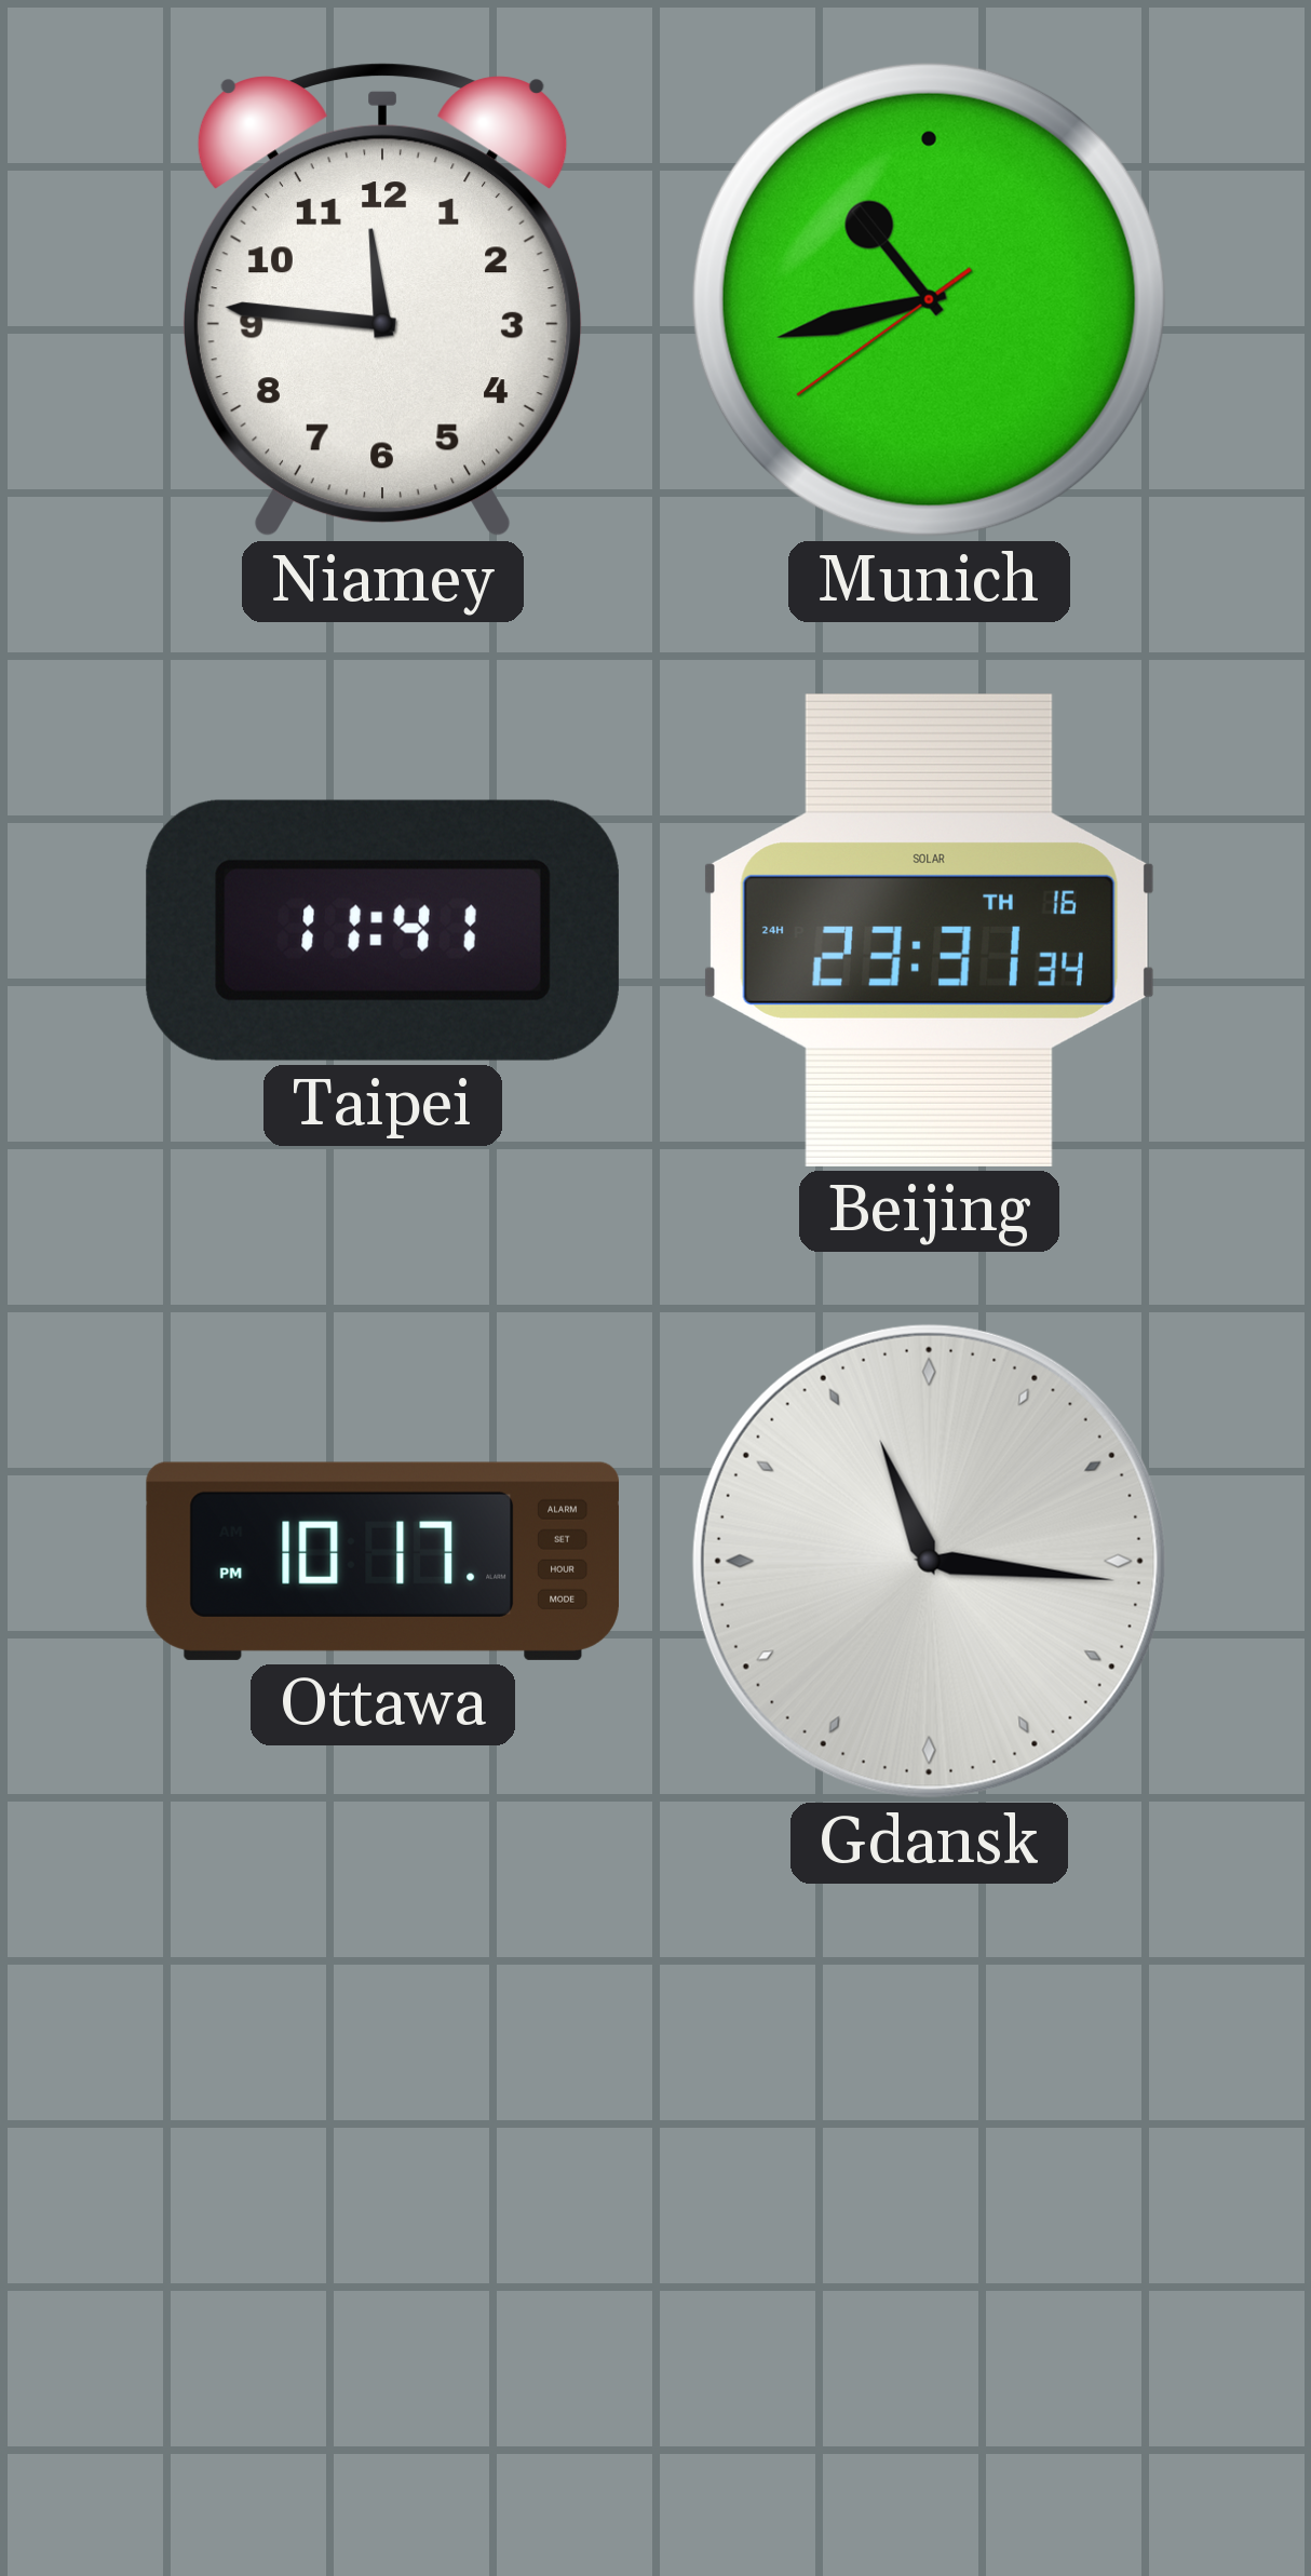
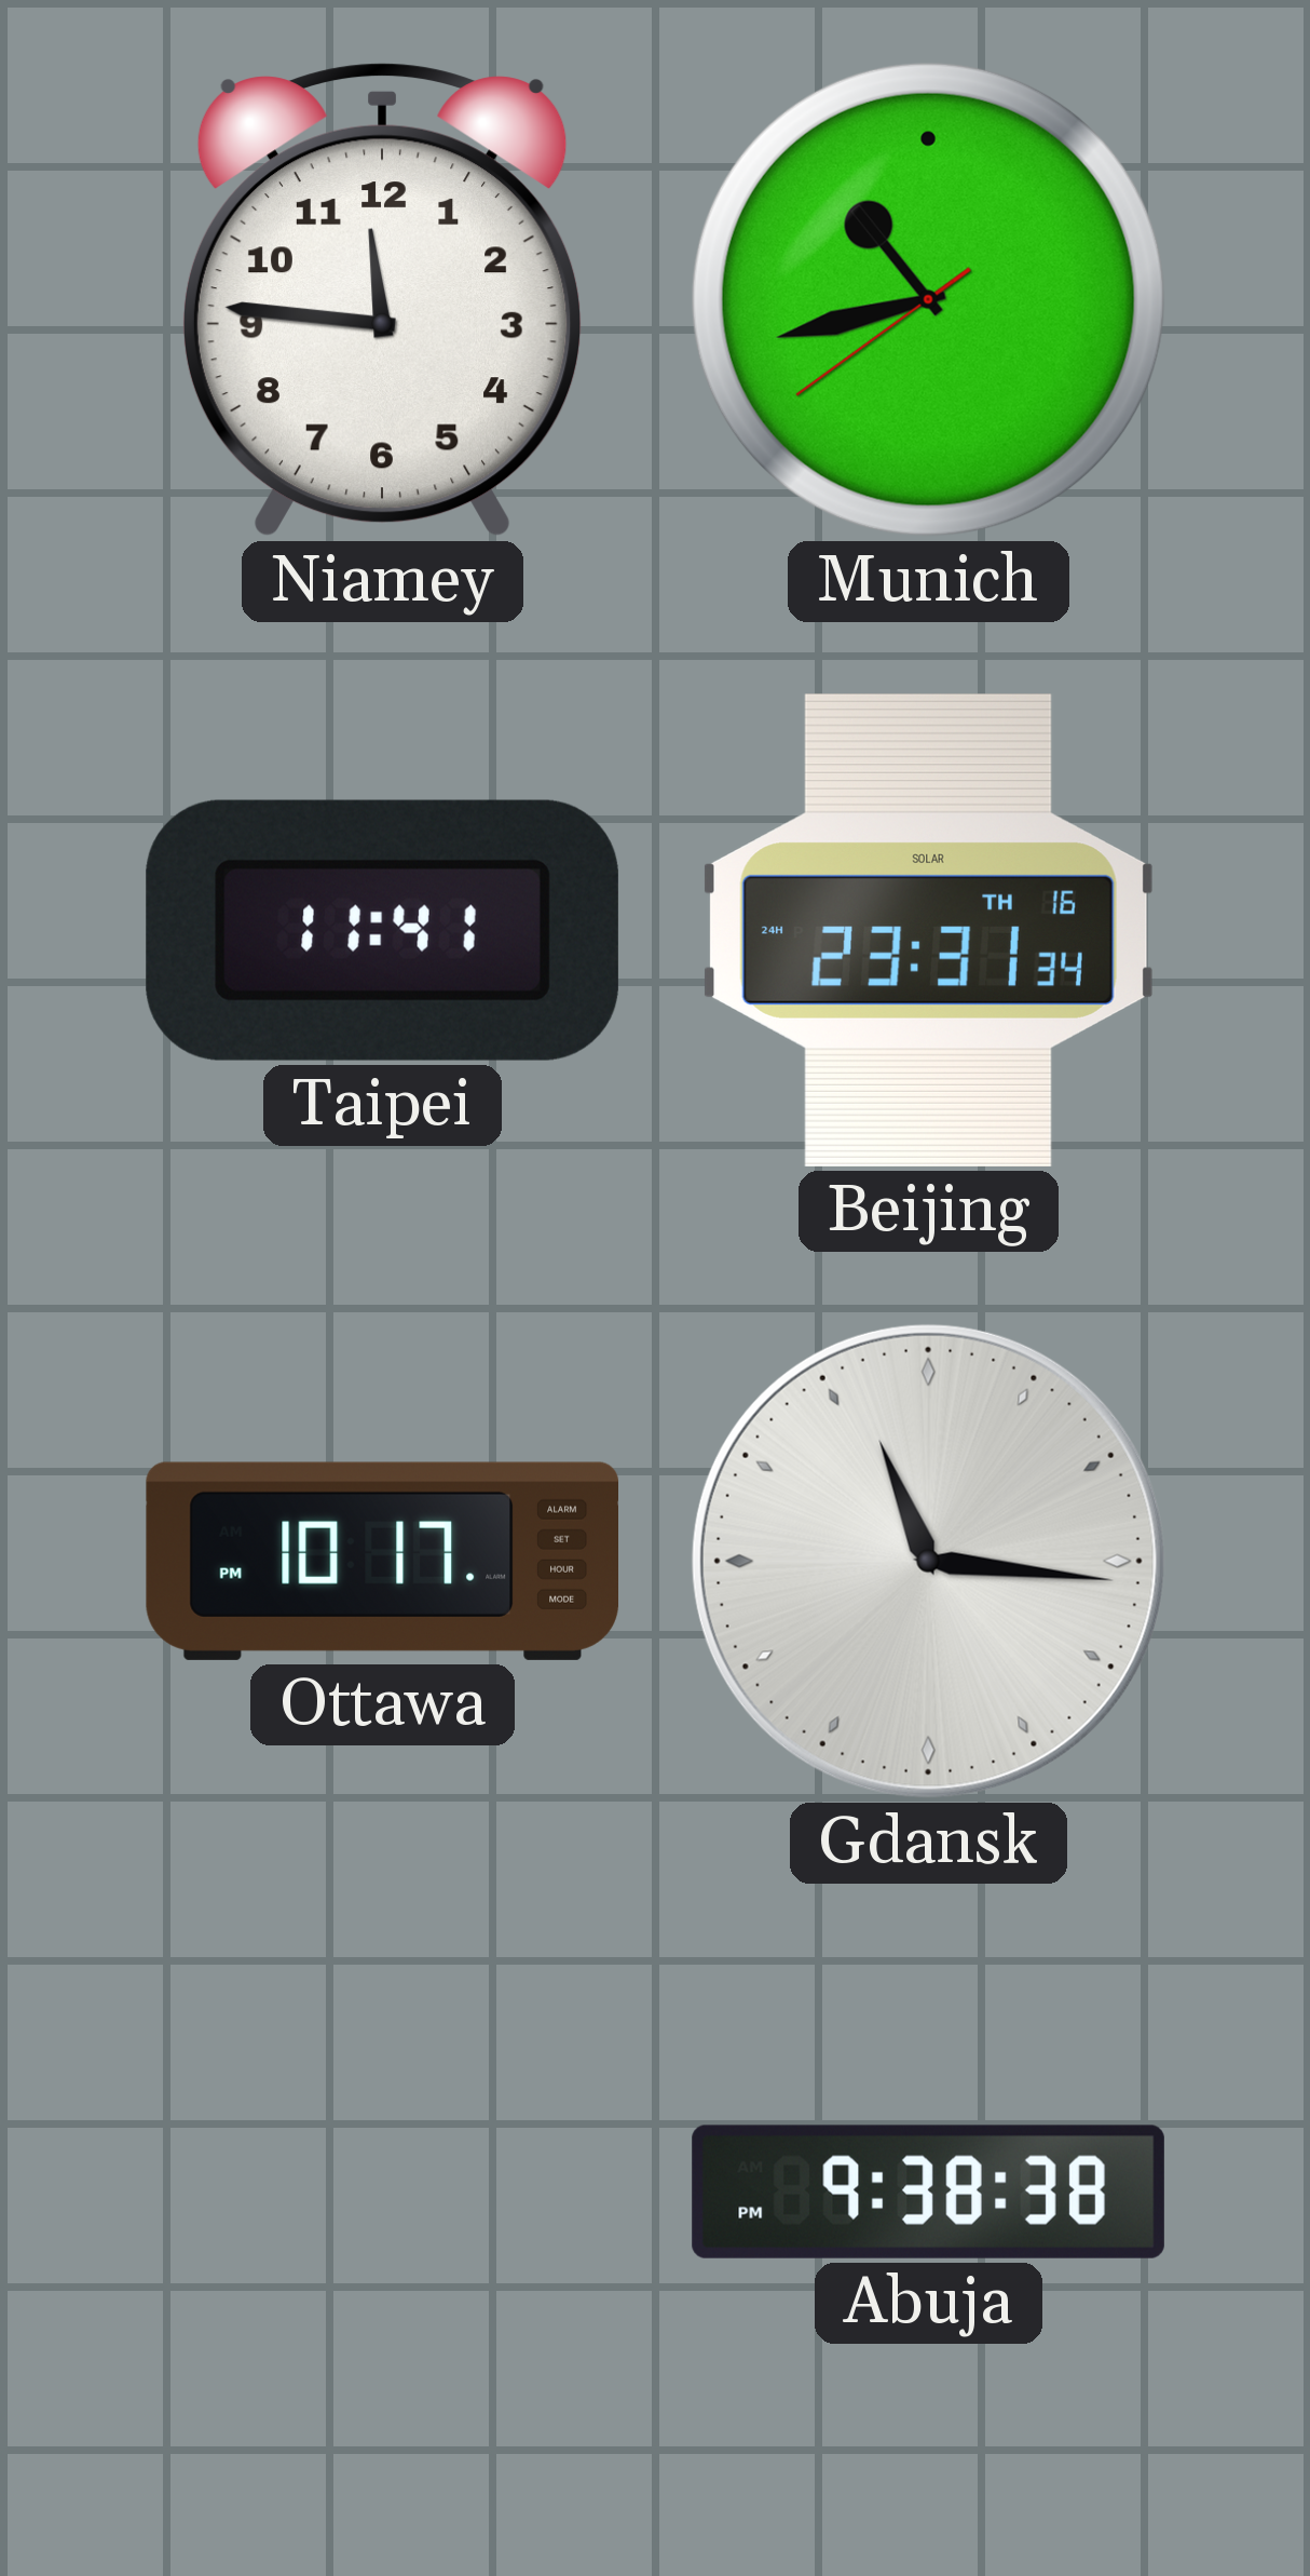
Abuja: none -> 9:38 (928, 2191)
